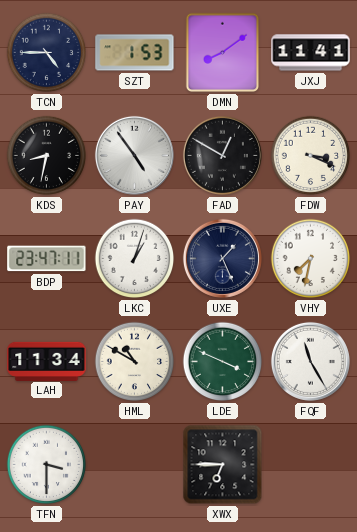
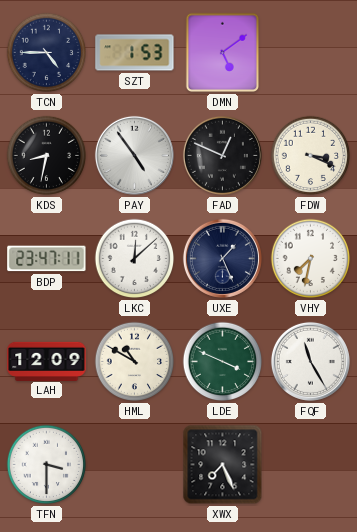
DMN: 8:09 -> 5:09 (223, 53)
JXJ: 11:41 -> none (311, 53)
FAD: 12:50 -> 12:49 (222, 155)
LKC: 1:03 -> 12:08 (135, 259)
LAH: 11:34 -> 12:09 (47, 361)
XWX: 6:45 -> 7:26 (223, 465)
